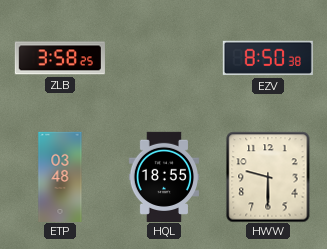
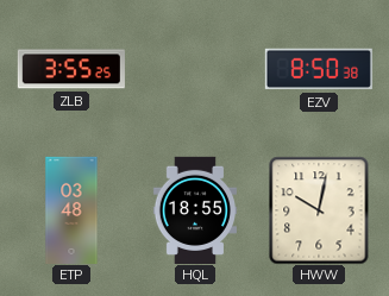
ZLB: 3:58 -> 3:55 (71, 69)
HWW: 9:30 -> 10:02 (319, 210)
